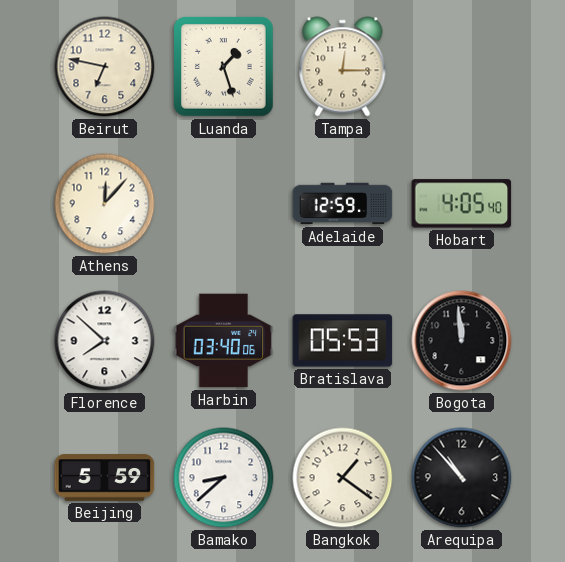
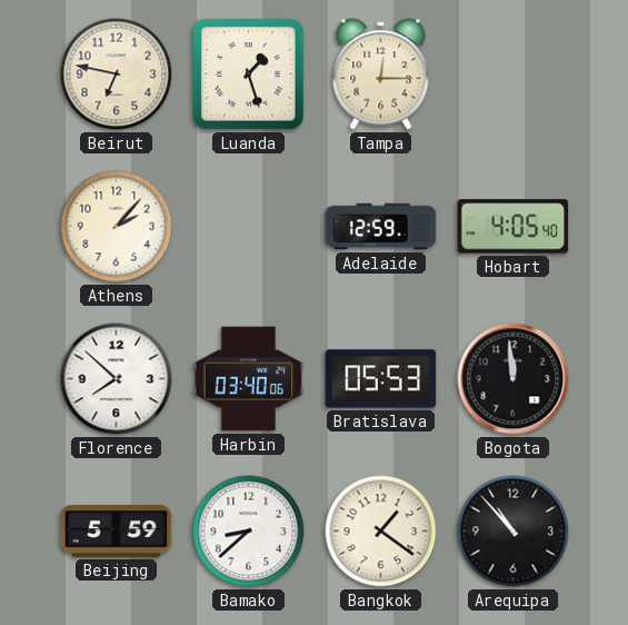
Athens: 12:07 -> 2:07 (117, 227)
